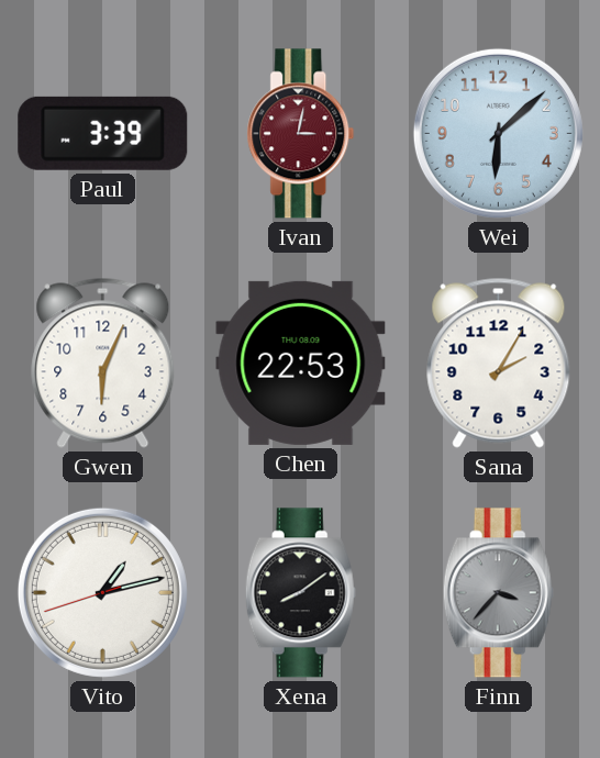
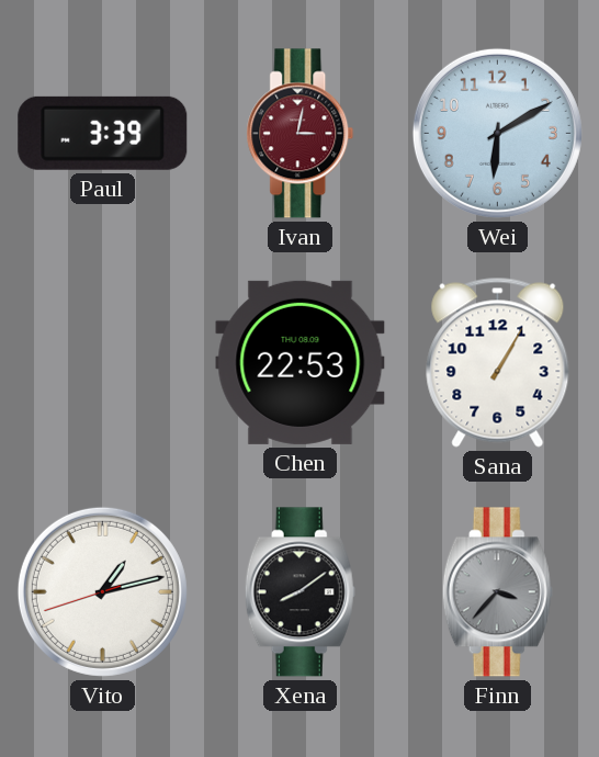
Wei: 6:08 -> 6:10 (497, 133)
Gwen: 6:04 -> none (103, 363)
Sana: 2:05 -> 1:05 (498, 362)
